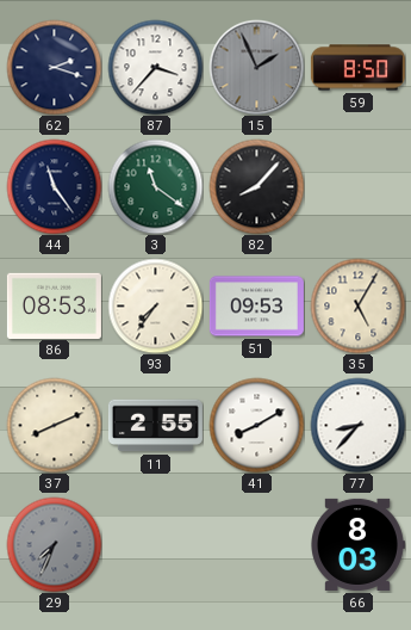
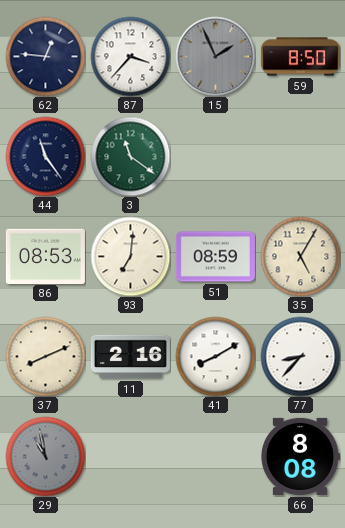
62: 2:18 -> 12:46 (45, 56)
82: 8:07 -> none (256, 186)
93: 7:36 -> 7:01 (130, 256)
51: 09:53 -> 08:59 (215, 257)
11: 2:55 -> 2:16 (130, 357)
29: 7:34 -> 10:58 (45, 456)
66: 8:03 -> 8:08 (300, 456)
